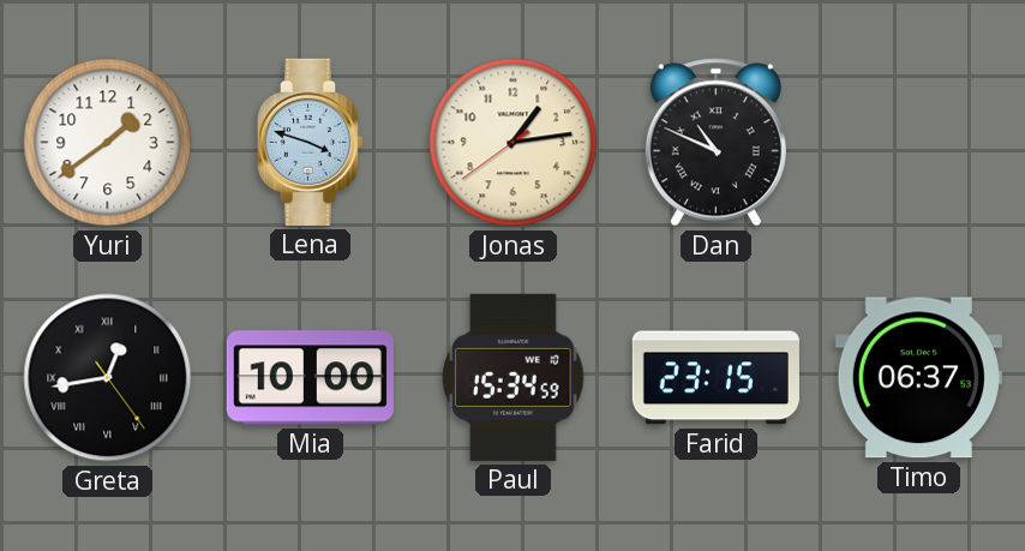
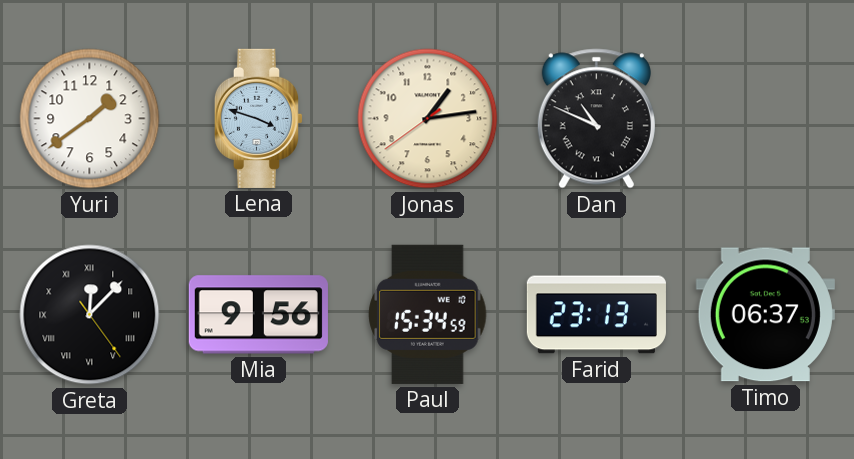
Greta: 12:43 -> 12:07 (90, 315)
Mia: 10:00 -> 9:56 (258, 315)
Farid: 23:15 -> 23:13 (596, 315)
